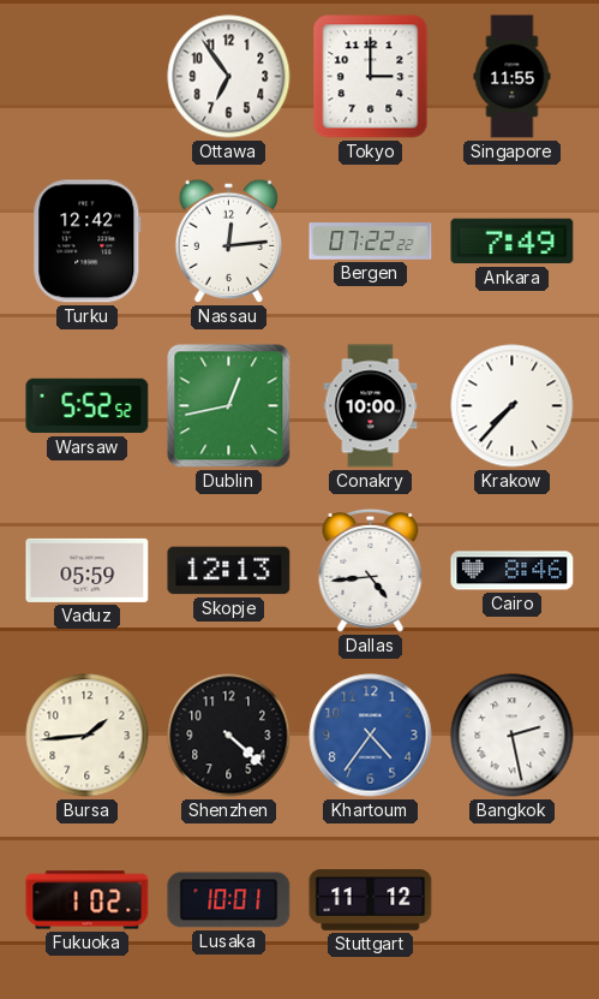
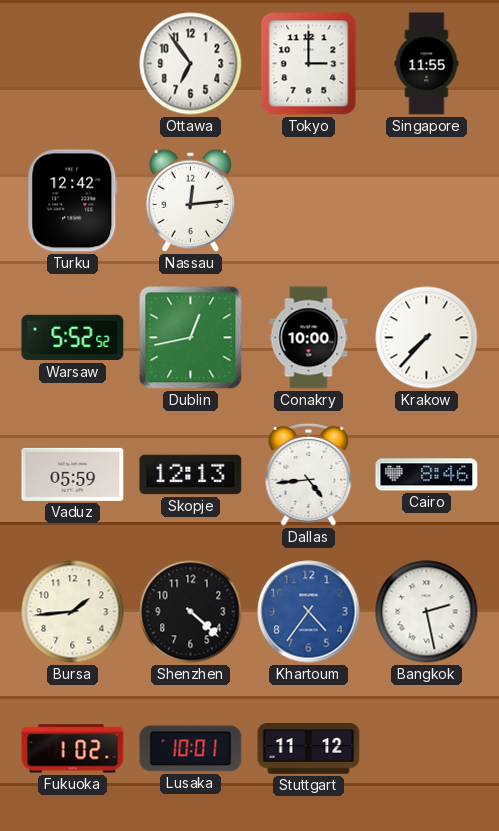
Bergen: 07:22 -> none (371, 242)
Ankara: 7:49 -> none (513, 242)
